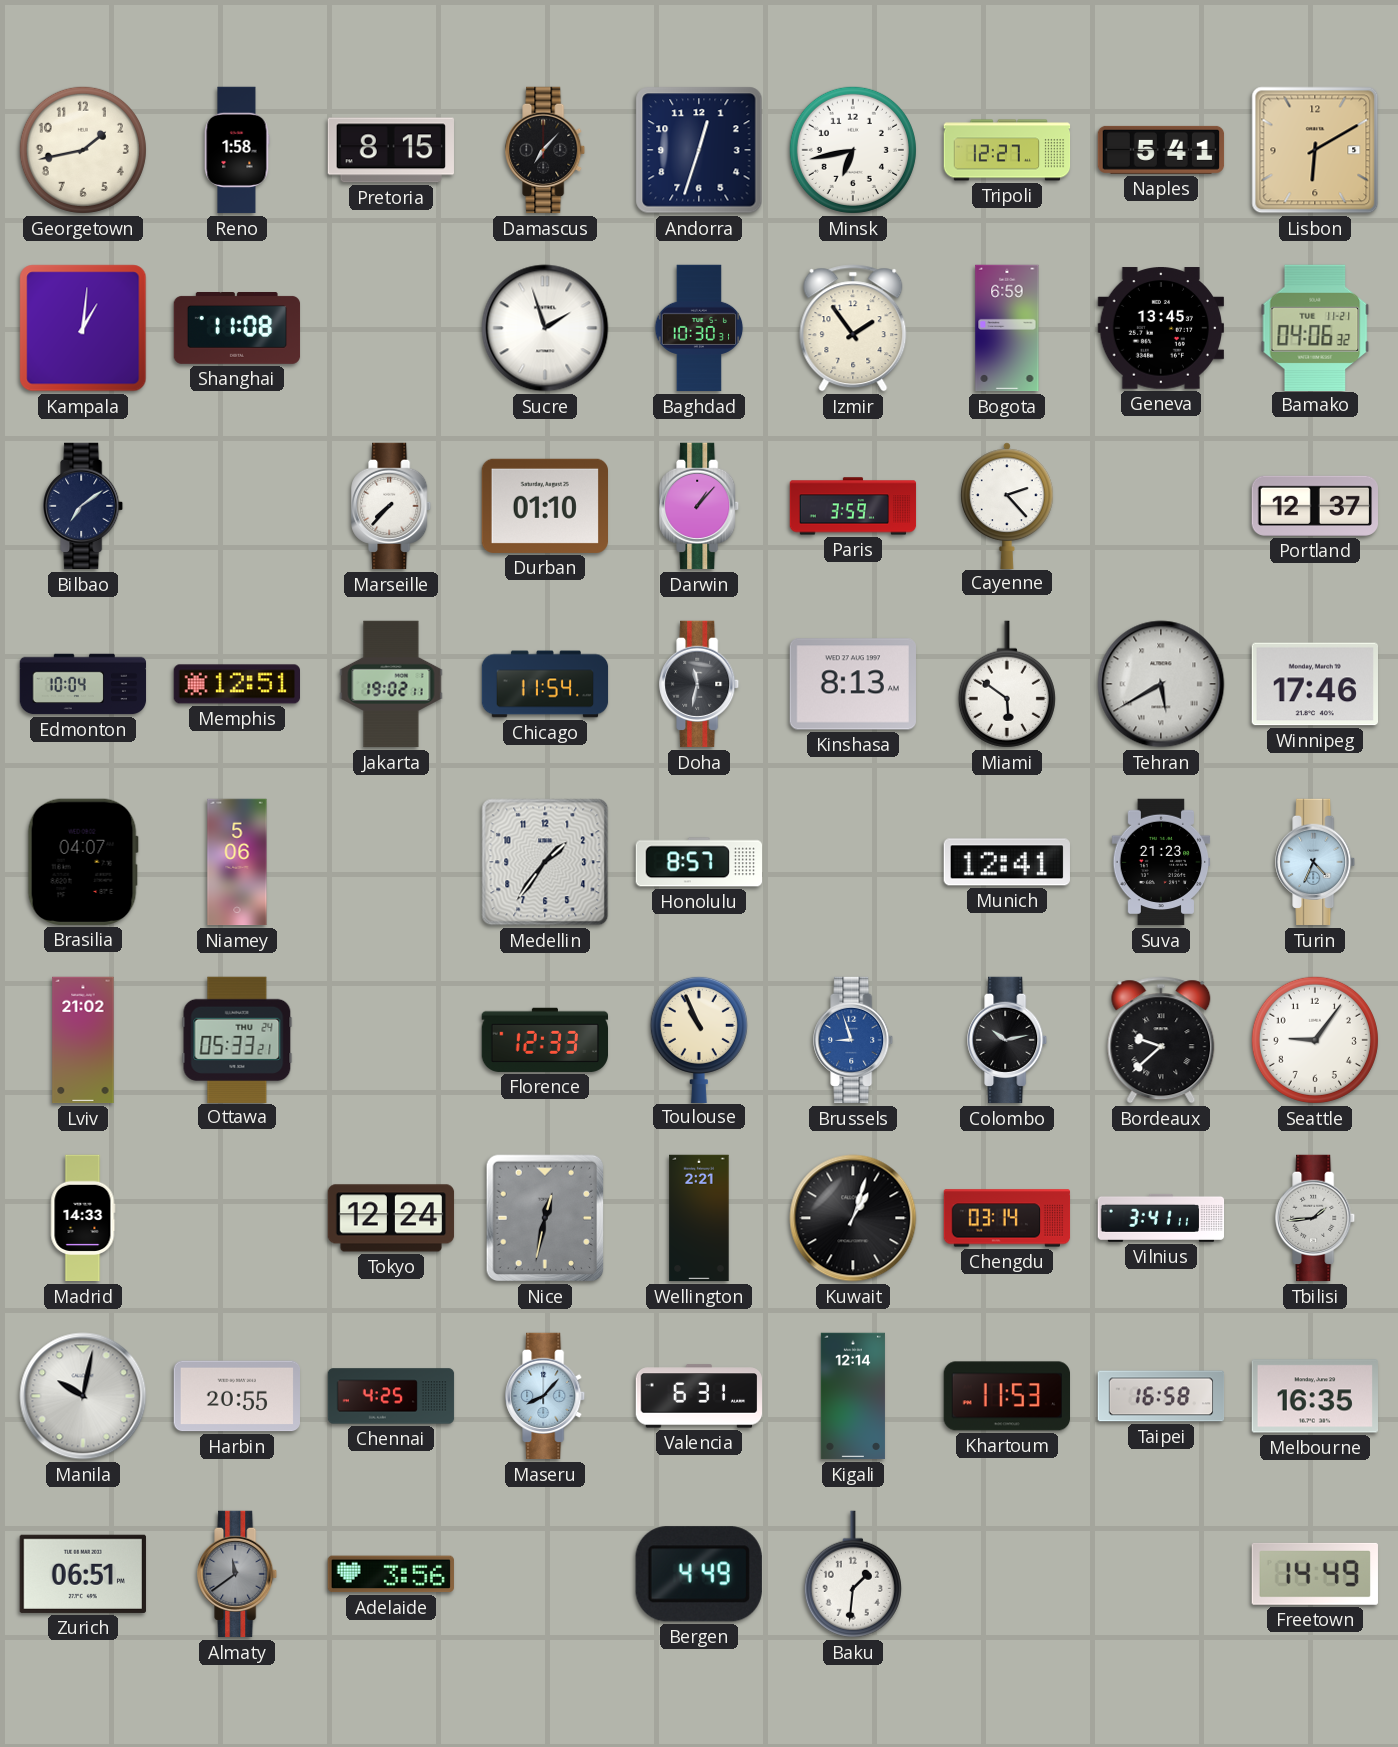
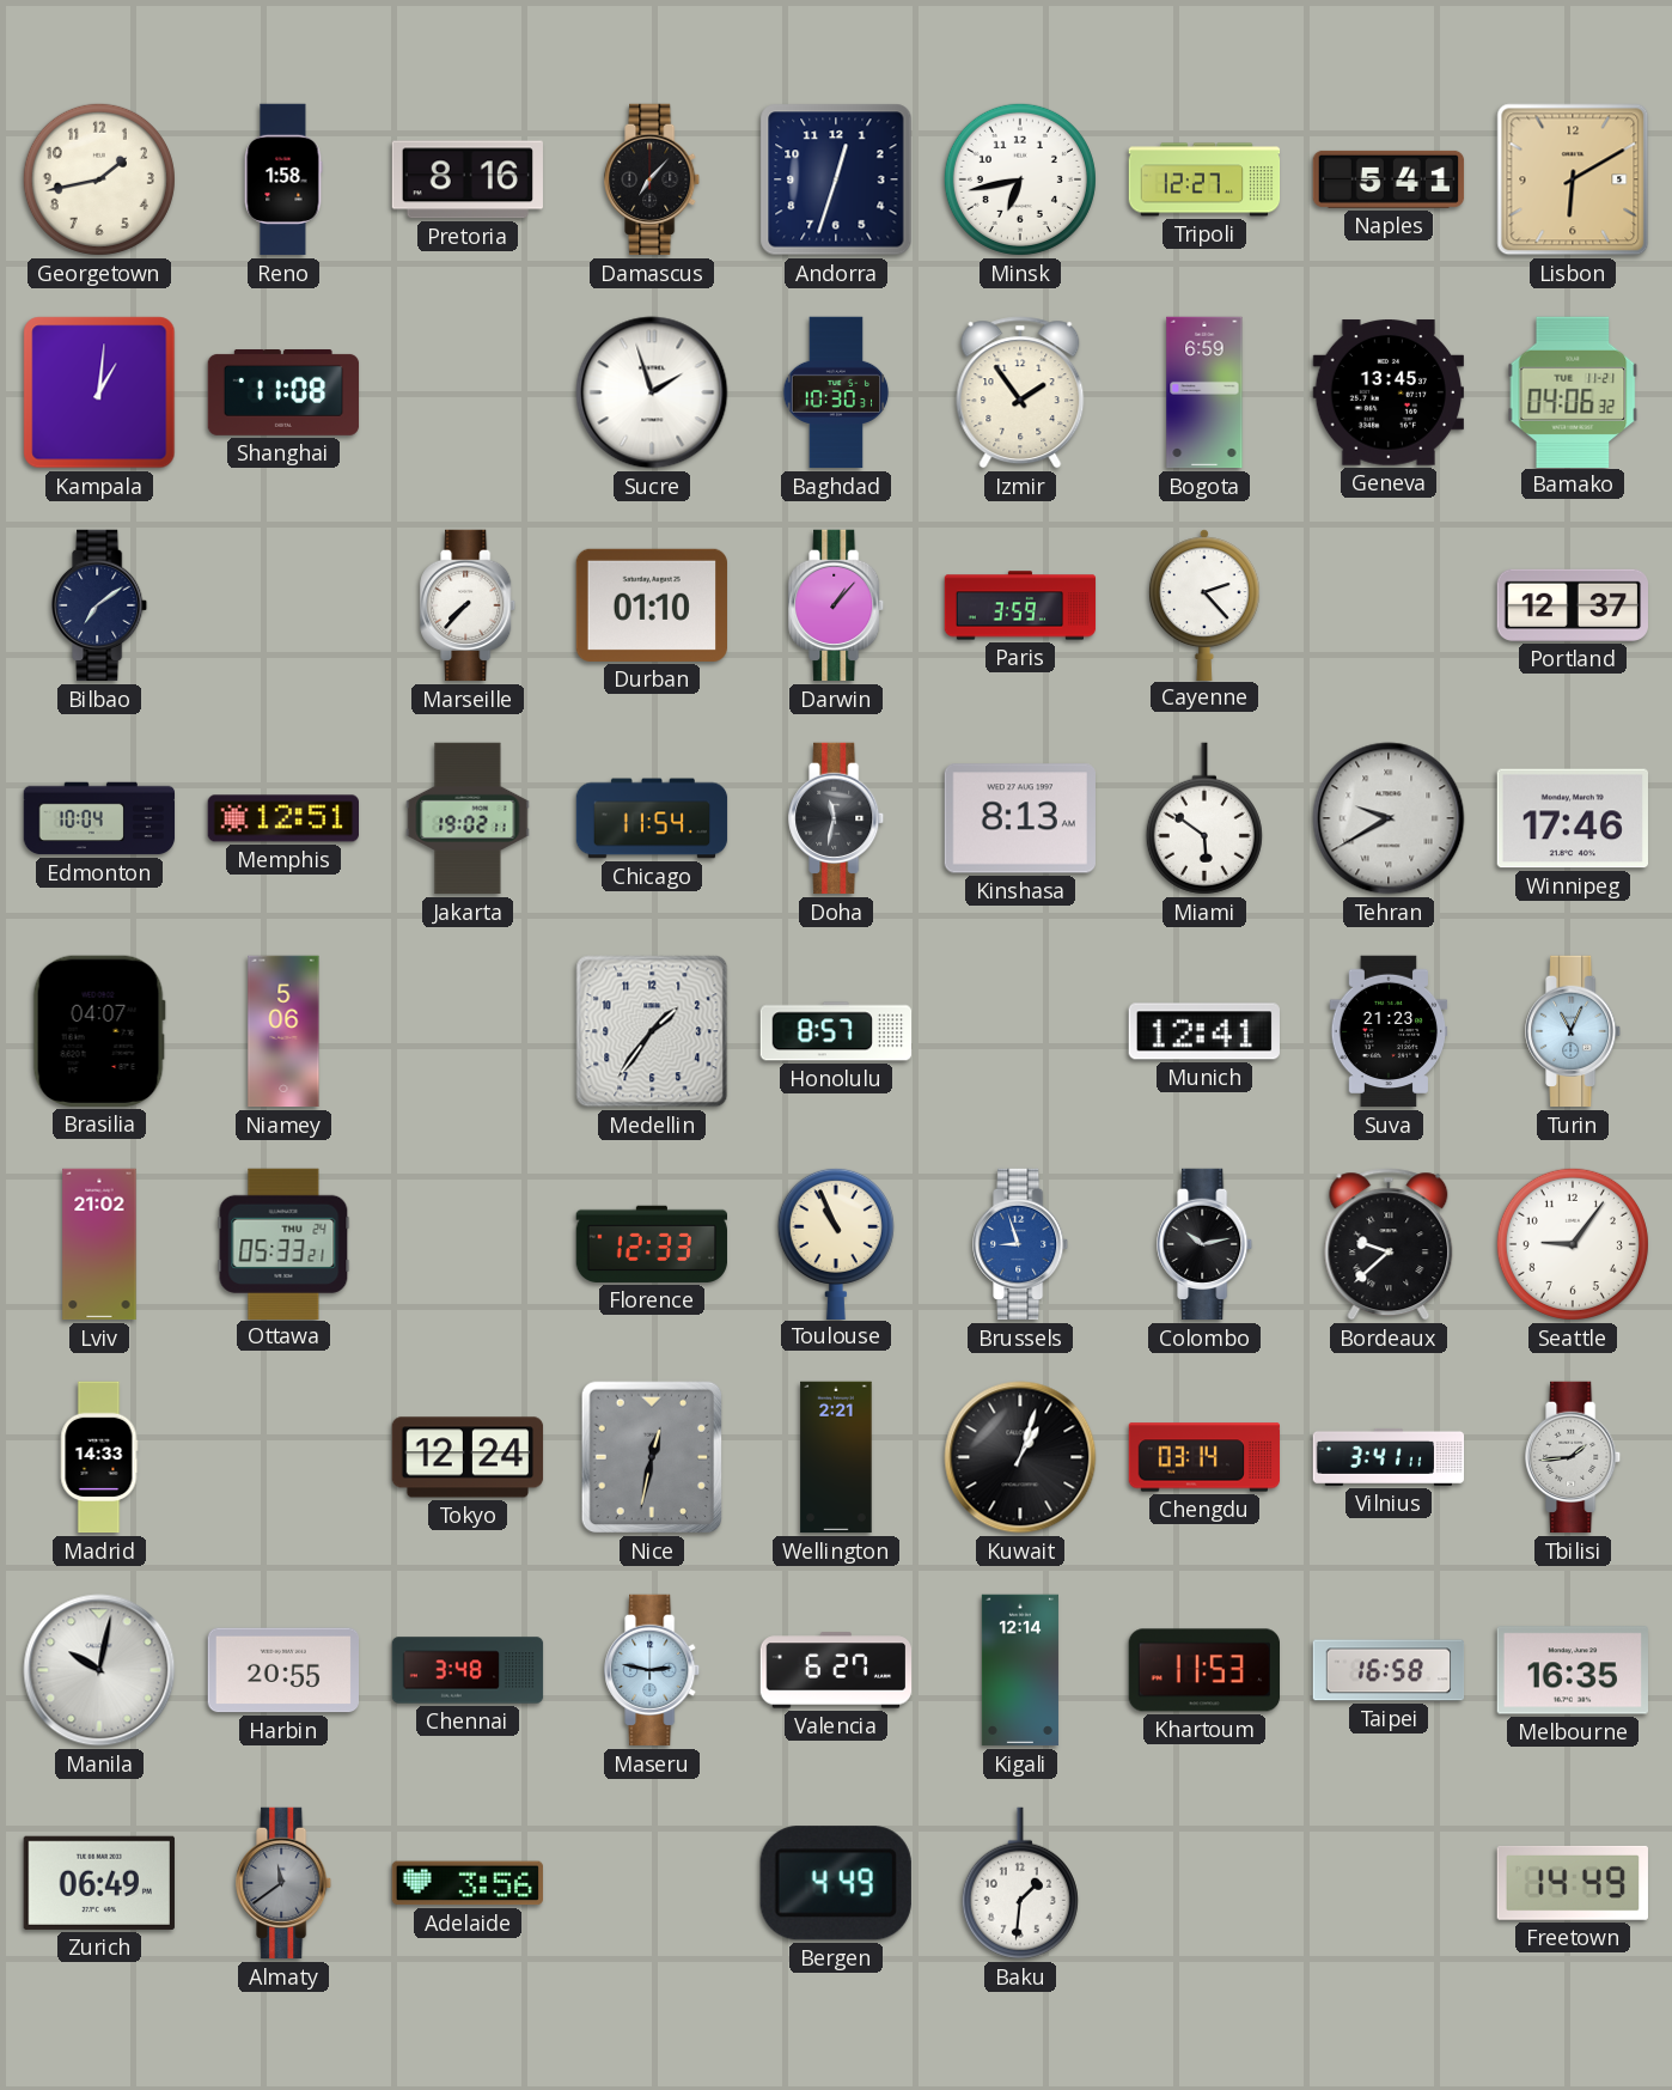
Pretoria: 8:15 -> 8:16 (466, 179)
Tehran: 5:40 -> 9:40 (1389, 818)
Turin: 4:34 -> 11:04 (1574, 1031)
Chennai: 4:25 -> 3:48 (468, 1670)
Maseru: 8:07 -> 2:47 (653, 1670)
Valencia: 6:31 -> 6:27 (836, 1670)
Zurich: 06:51 -> 06:49 (99, 1883)
